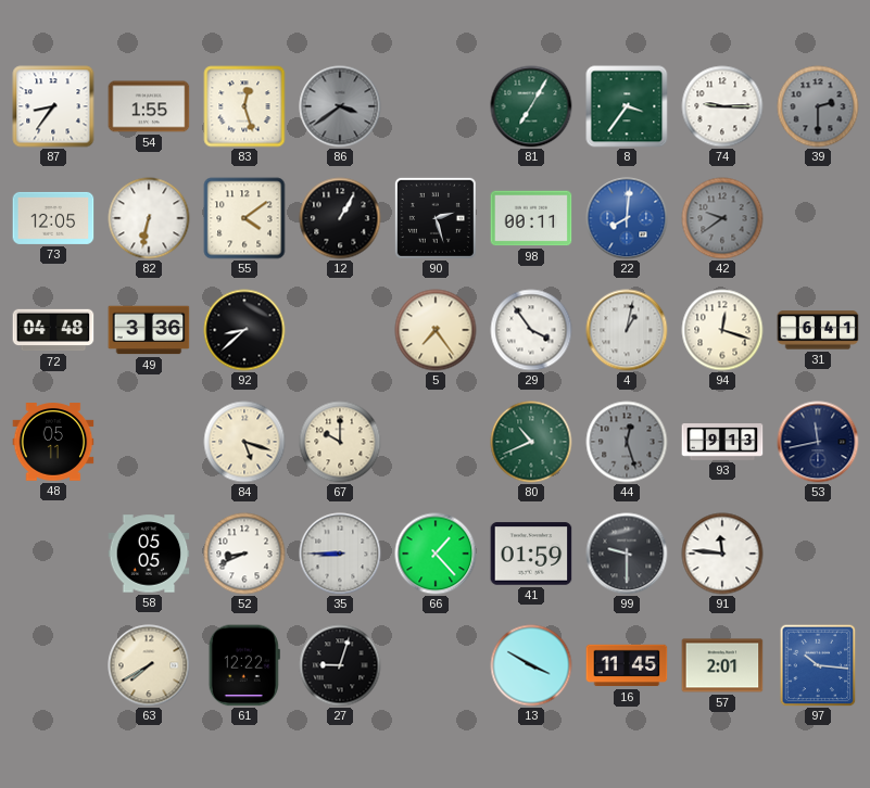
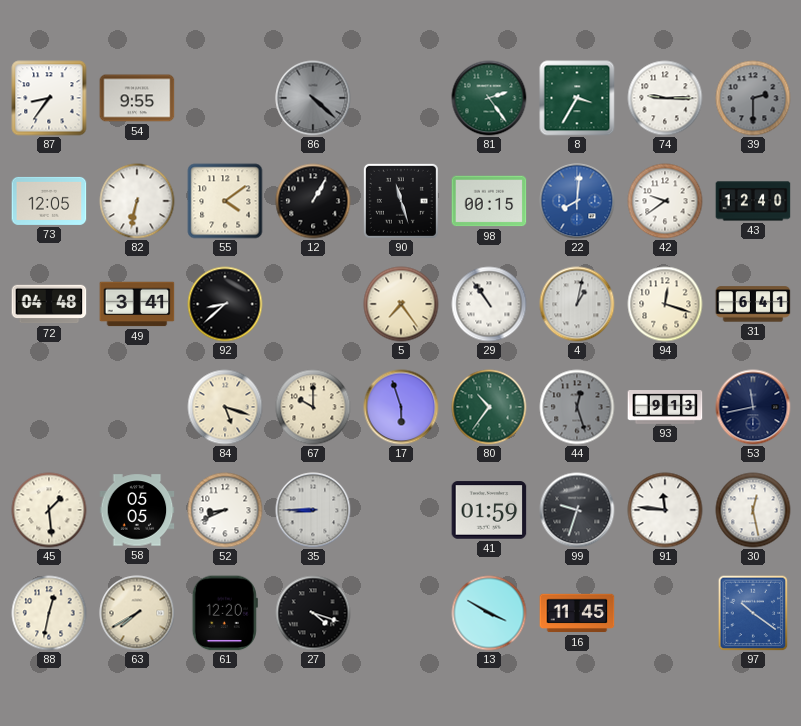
54: 1:55 -> 9:55 (137, 98)
83: 12:27 -> none (244, 106)
86: 3:39 -> 4:22 (313, 98)
81: 7:05 -> 2:24 (489, 98)
8: 3:36 -> 3:35 (577, 98)
90: 2:27 -> 11:27 (401, 201)
98: 00:11 -> 00:15 (489, 201)
42 dial: grey -> white (665, 201)
43: none -> 12:40 (753, 201)
49: 3:36 -> 3:41 (137, 304)
29: 3:54 -> 10:54 (489, 304)
48: 05:11 -> none (53, 442)
17: none -> 5:57 (401, 407)
80: 10:41 -> 10:36 (489, 407)
45: none -> 1:29 (49, 510)
66: 1:23 -> none (436, 554)
99: 9:30 -> 9:33 (577, 510)
30: none -> 12:28 (753, 510)
88: none -> 12:32 (49, 613)
61: 12:22 -> 12:20 (225, 613)
27: 9:03 -> 4:18 (313, 613)
57: 2:01 -> none (722, 665)
97: 10:16 -> 10:21 (753, 613)
